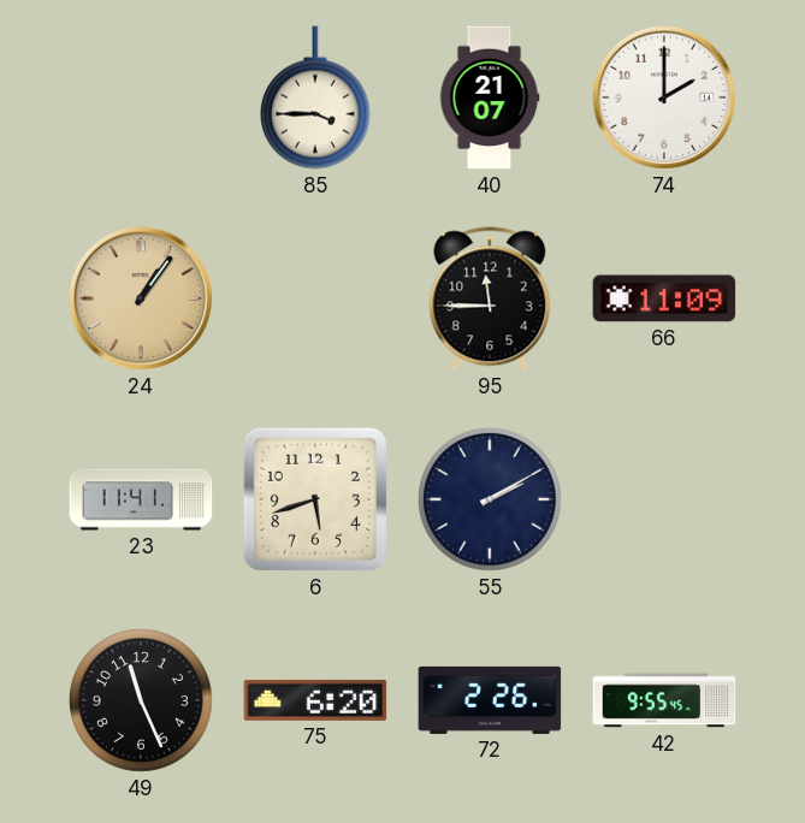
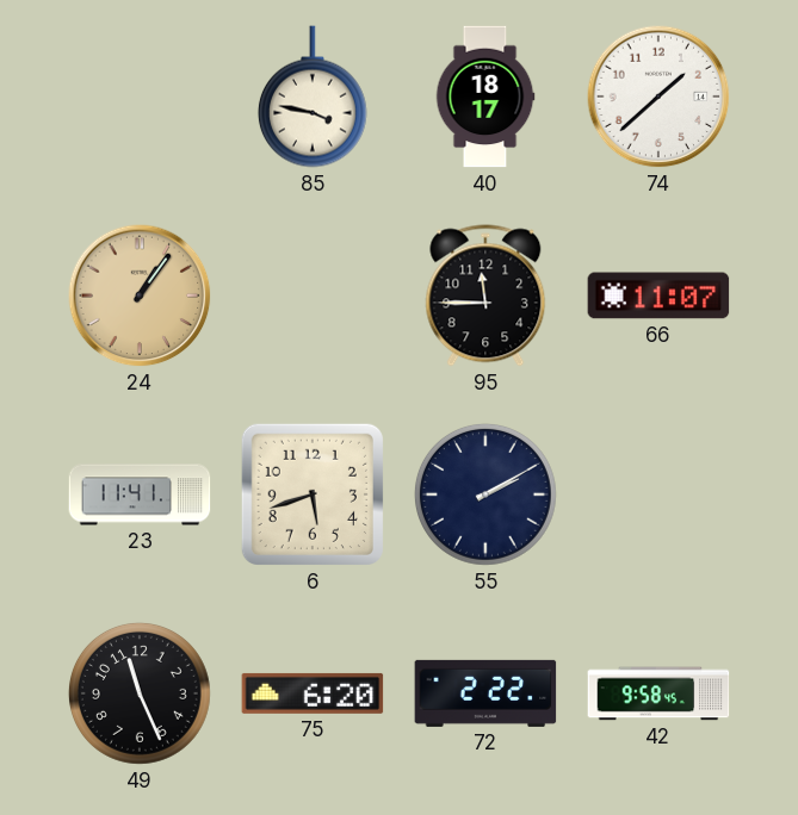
85: 3:45 -> 3:47 (313, 97)
40: 21:07 -> 18:17 (485, 97)
74: 2:00 -> 1:38 (658, 97)
66: 11:09 -> 11:07 (658, 295)
72: 2:26 -> 2:22 (485, 693)
42: 9:55 -> 9:58 (658, 693)
